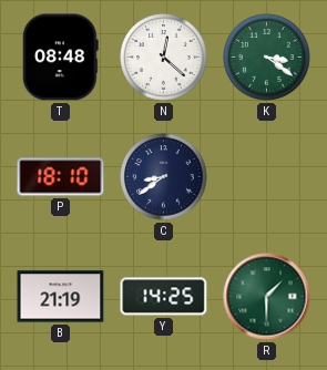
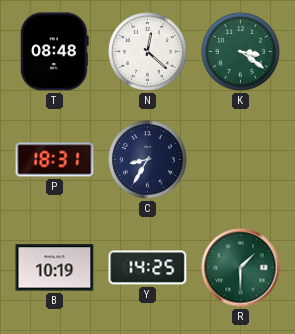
P: 18:10 -> 18:31 (55, 160)
C: 8:39 -> 8:35 (148, 160)
B: 21:19 -> 10:19 (55, 268)
